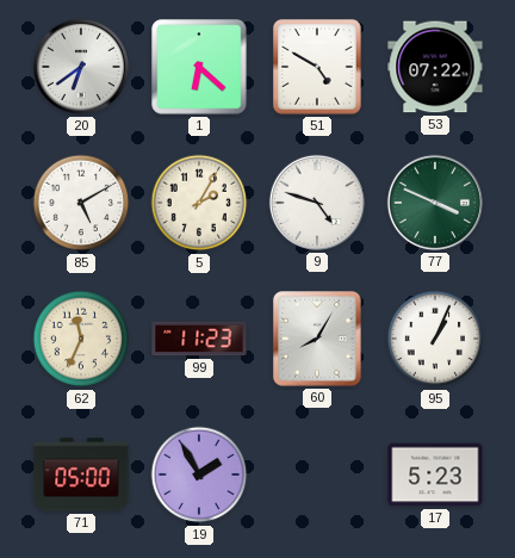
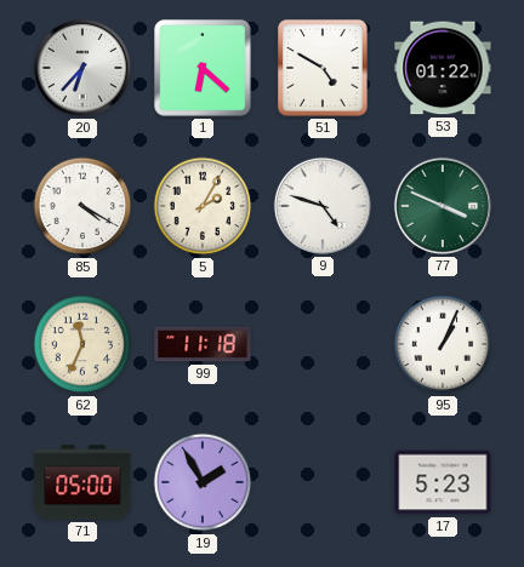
20: 6:39 -> 6:37 (82, 68)
53: 07:22 -> 01:22 (443, 68)
85: 5:10 -> 4:20 (82, 206)
99: 11:23 -> 11:18 (203, 344)
60: 8:05 -> none (317, 339)
